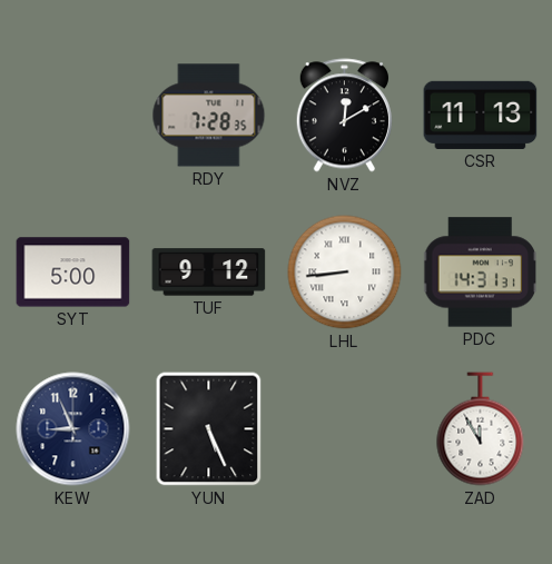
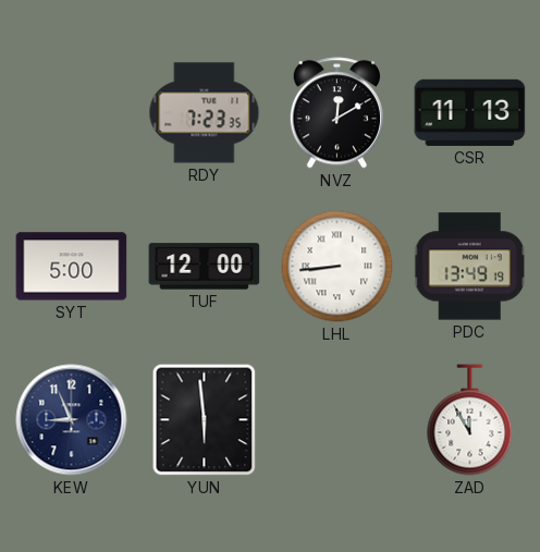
RDY: 7:28 -> 7:23 (205, 113)
TUF: 9:12 -> 12:00 (205, 267)
PDC: 14:31 -> 13:49 (470, 267)
YUN: 5:26 -> 5:59 (205, 420)
